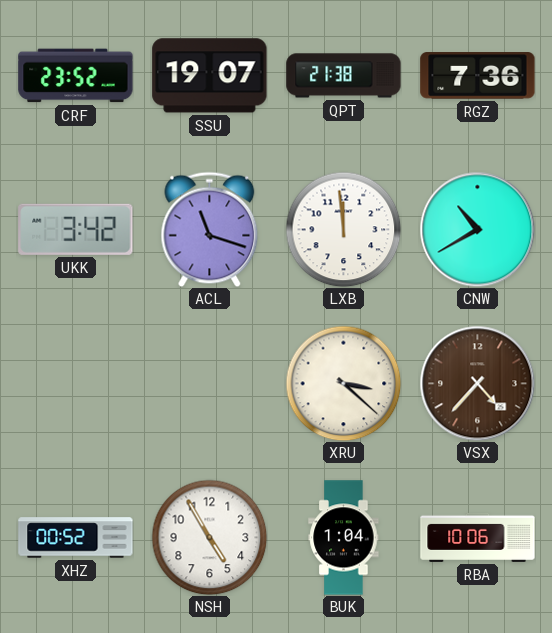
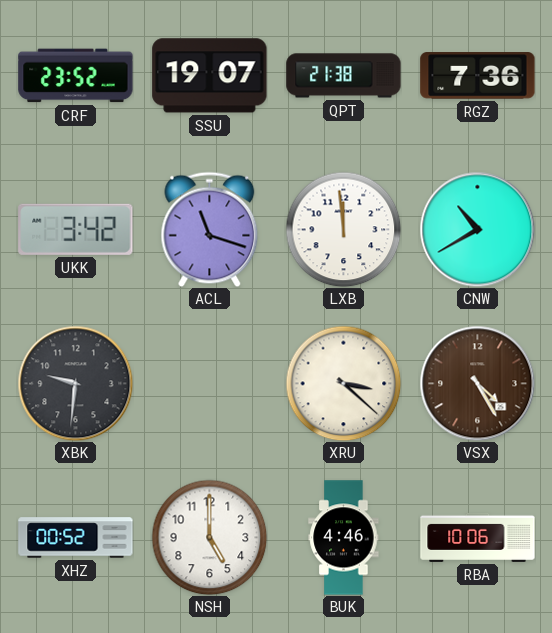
XBK: none -> 9:31 (75, 383)
VSX: 4:37 -> 4:25 (477, 383)
NSH: 4:55 -> 5:00 (209, 537)
BUK: 1:04 -> 4:46 (344, 538)
